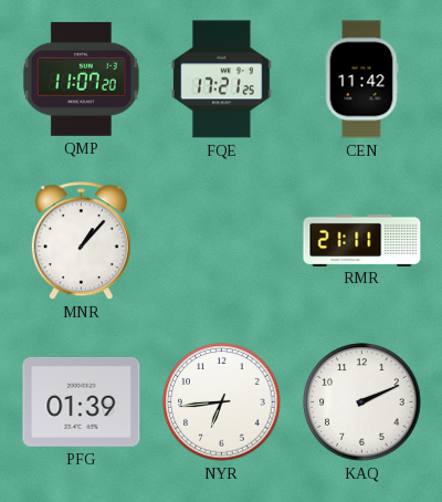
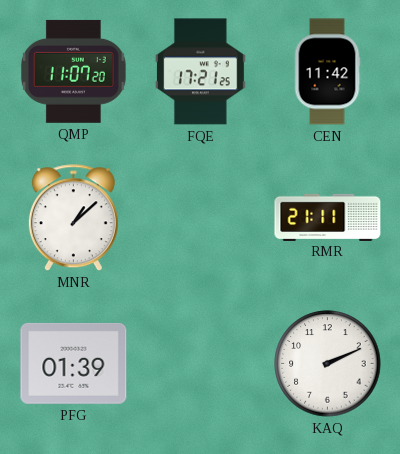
MNR: 1:07 -> 1:08 (73, 218)
NYR: 6:44 -> none (222, 402)
